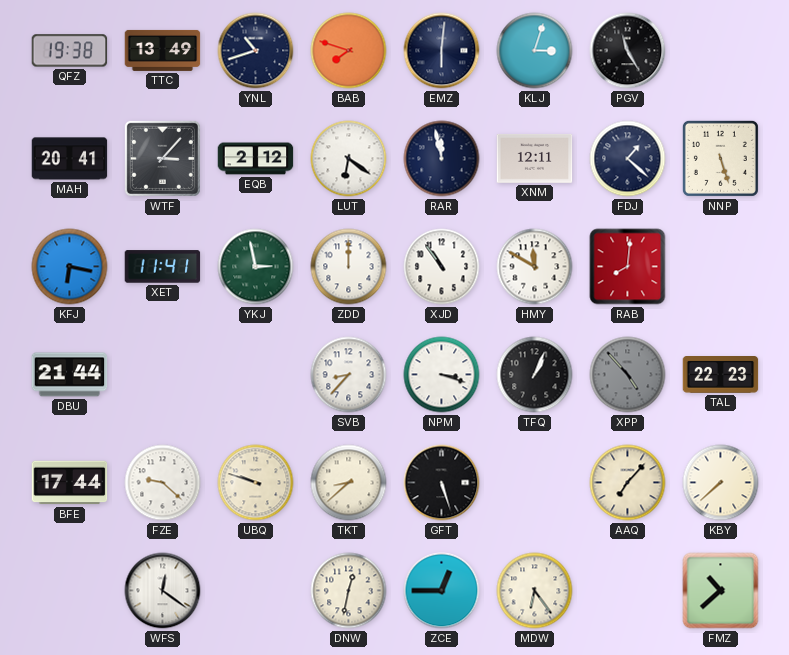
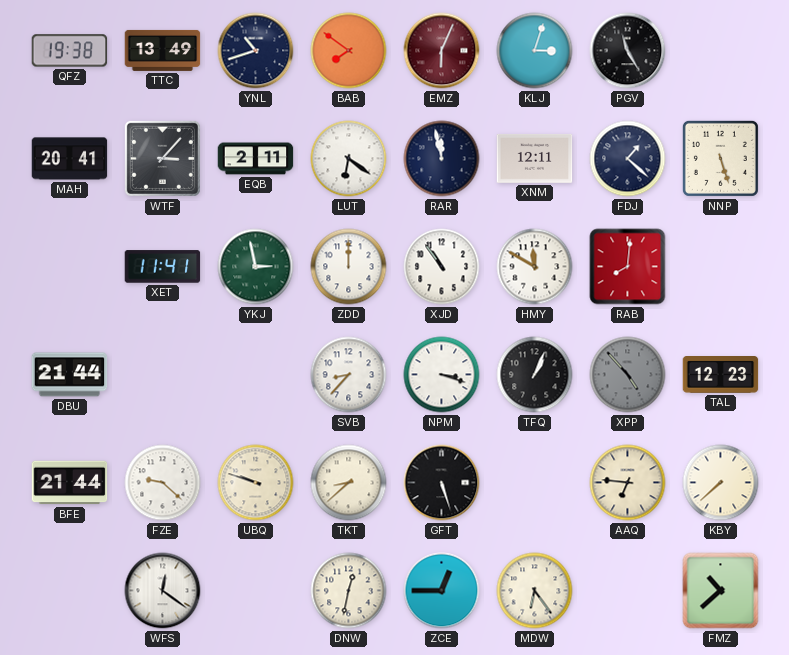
BAB: 7:48 -> 7:51 (349, 51)
EMZ: 6:01 -> 6:04 (442, 51)
EMZ dial: navy -> burgundy (442, 51)
EQB: 2:12 -> 2:11 (256, 159)
KFJ: 6:17 -> none (70, 267)
TAL: 22:23 -> 12:23 (721, 375)
BFE: 17:44 -> 21:44 (70, 483)
AAQ: 7:07 -> 6:46 (628, 483)
